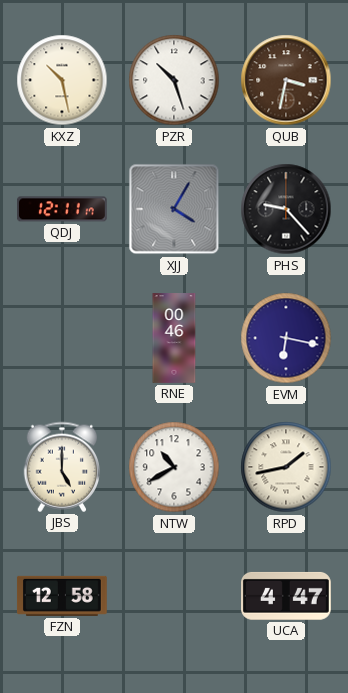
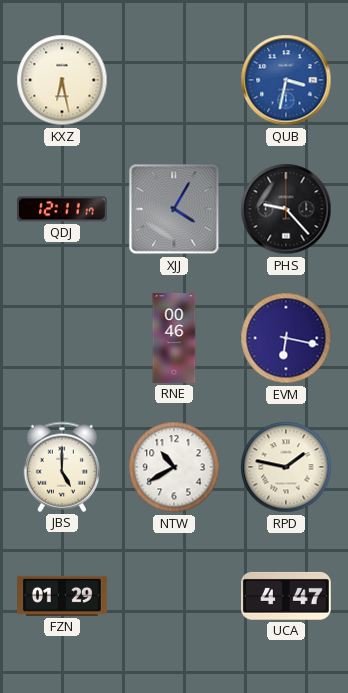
KXZ: 10:28 -> 6:28 (62, 80)
PZR: 10:27 -> none (174, 80)
QUB dial: brown -> blue (286, 80)
RPD: 1:43 -> 1:47 (286, 467)
FZN: 12:58 -> 01:29 (62, 596)
